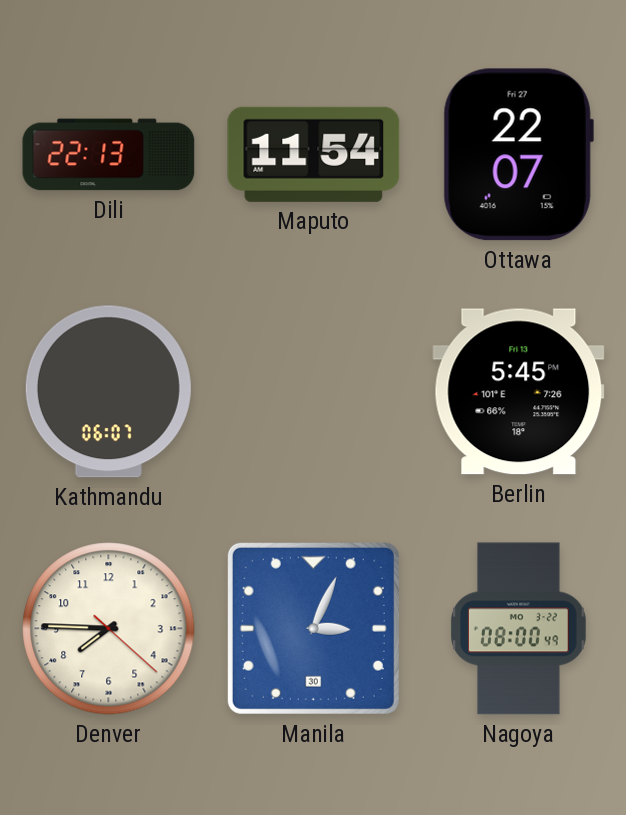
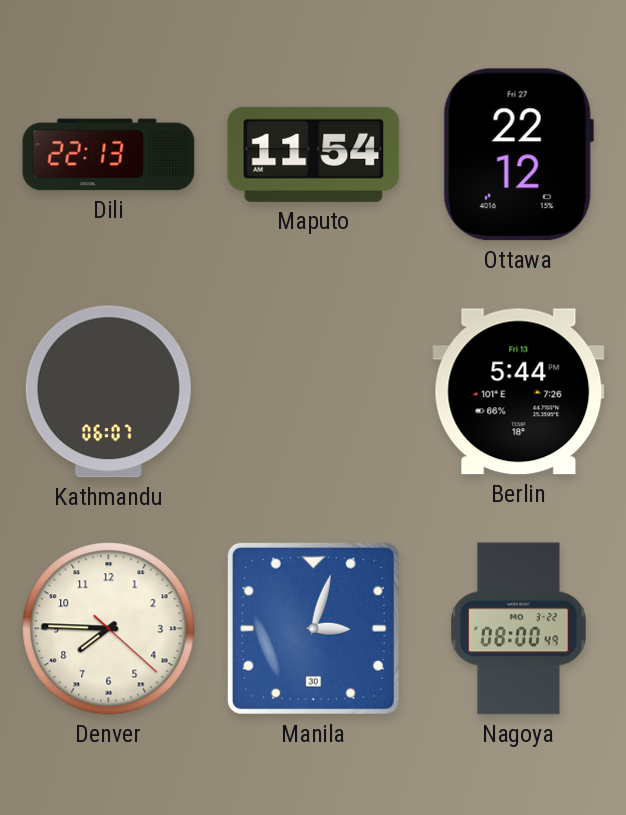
Ottawa: 22:07 -> 22:12 (518, 155)
Berlin: 5:45 -> 5:44 (519, 392)
Manila: 3:04 -> 3:03 (313, 628)
